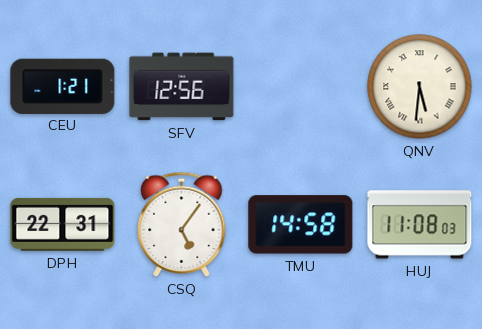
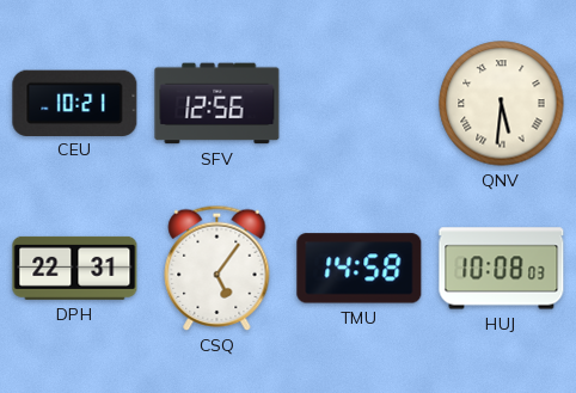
CEU: 1:21 -> 10:21 (75, 103)
HUJ: 11:08 -> 10:08 (502, 269)
